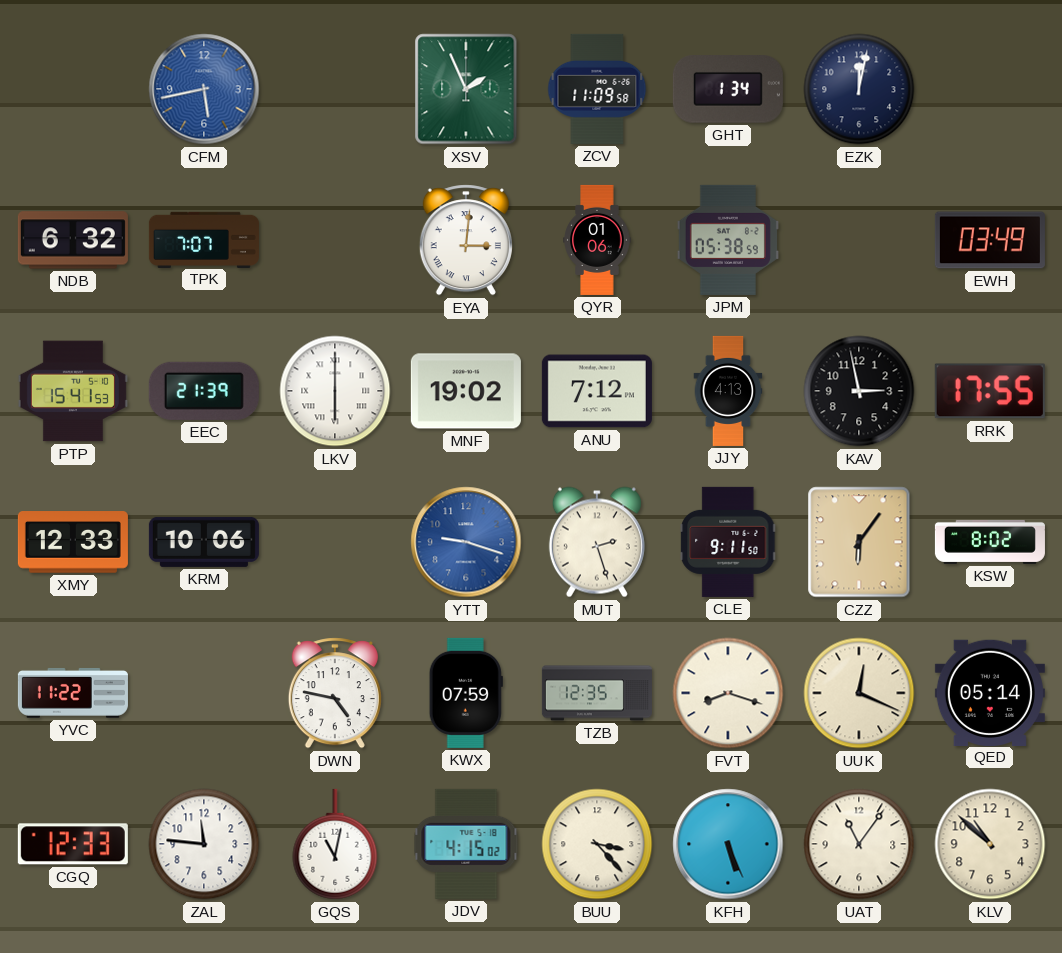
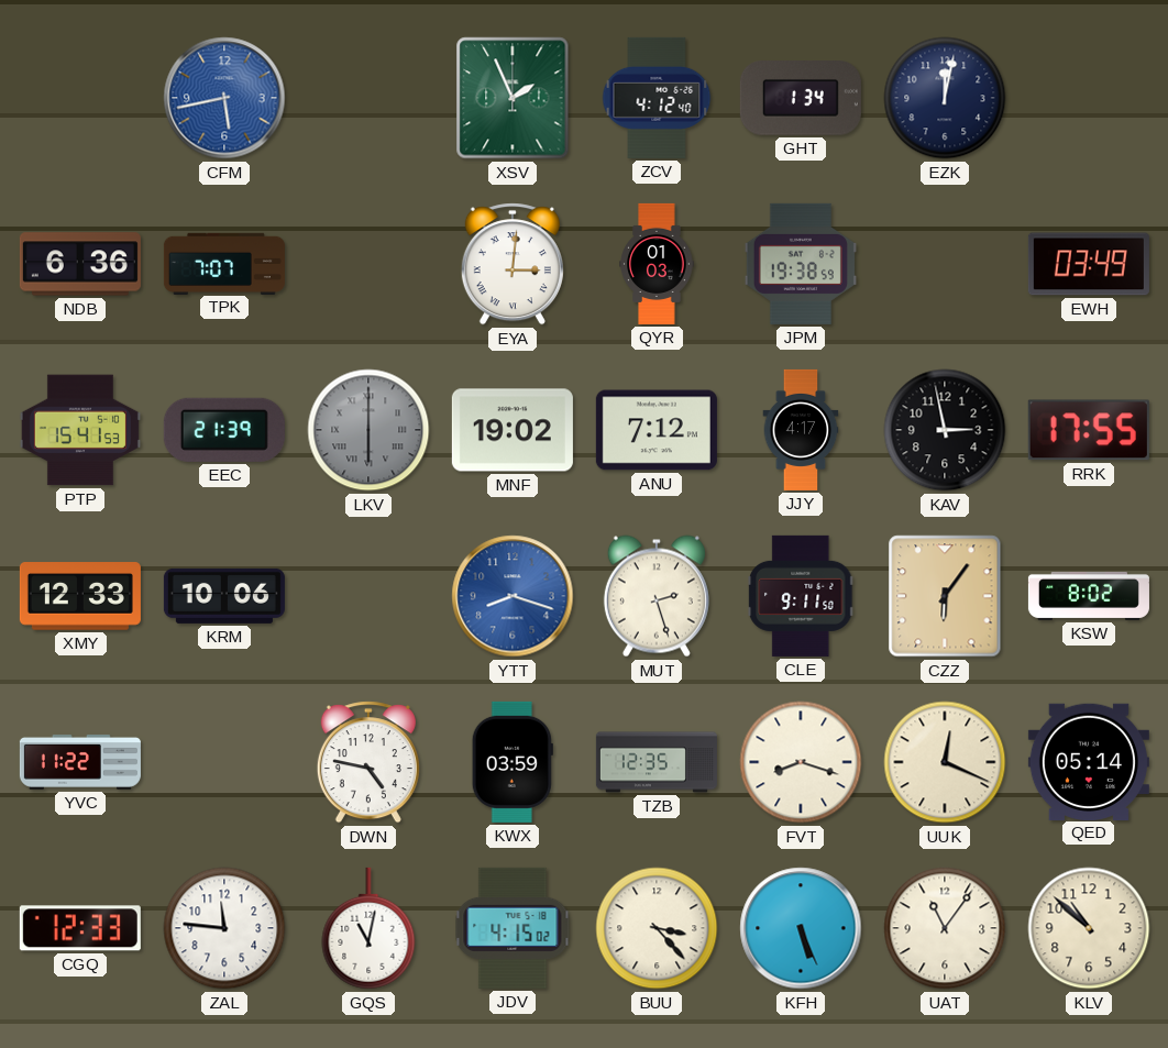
ZCV: 11:09 -> 4:12 (657, 98)
NDB: 6:32 -> 6:36 (80, 264)
QYR: 01:06 -> 01:03 (657, 264)
JPM: 05:38 -> 19:38 (801, 264)
LKV dial: white -> grey (368, 430)
JJY: 4:13 -> 4:17 (801, 430)
YTT: 9:18 -> 8:18 (513, 596)
KWX: 07:59 -> 03:59 (513, 762)
